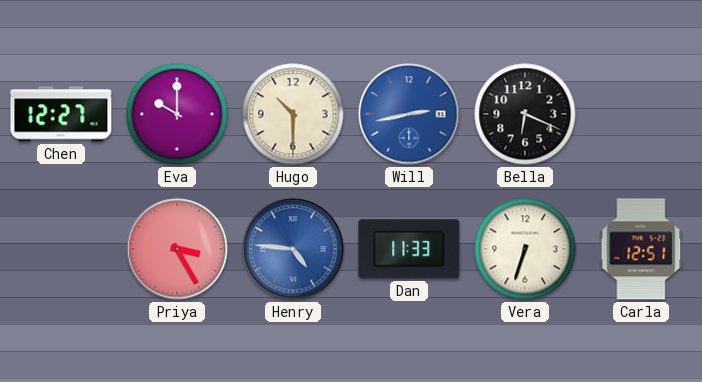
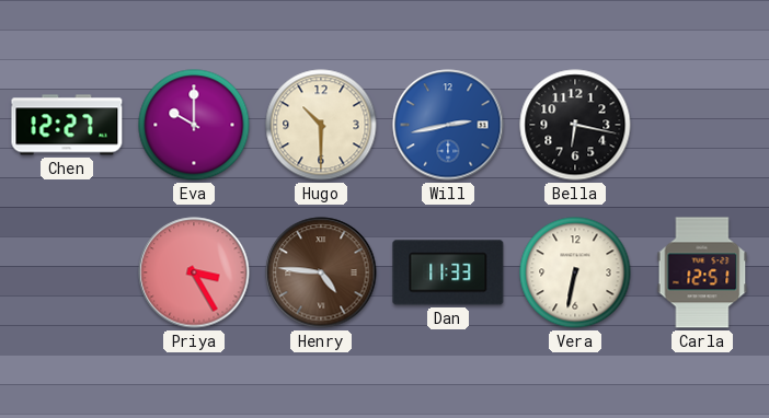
Bella: 6:19 -> 6:17 (575, 125)
Henry dial: blue -> brown (321, 272)
Vera: 6:33 -> 6:32 (575, 272)
